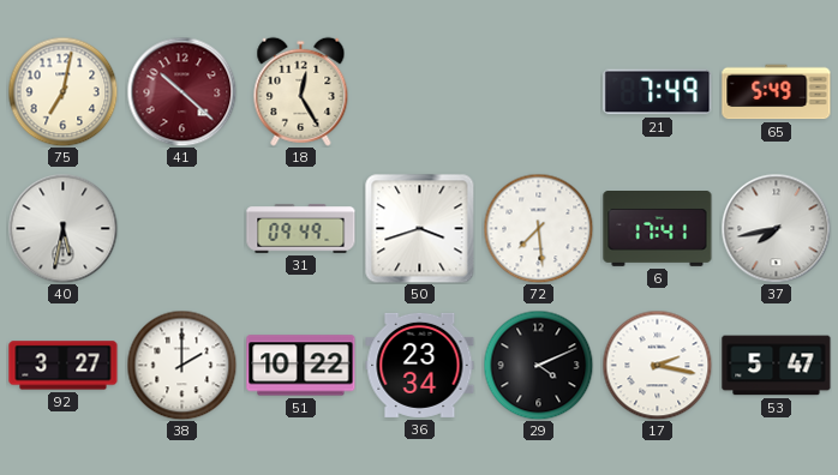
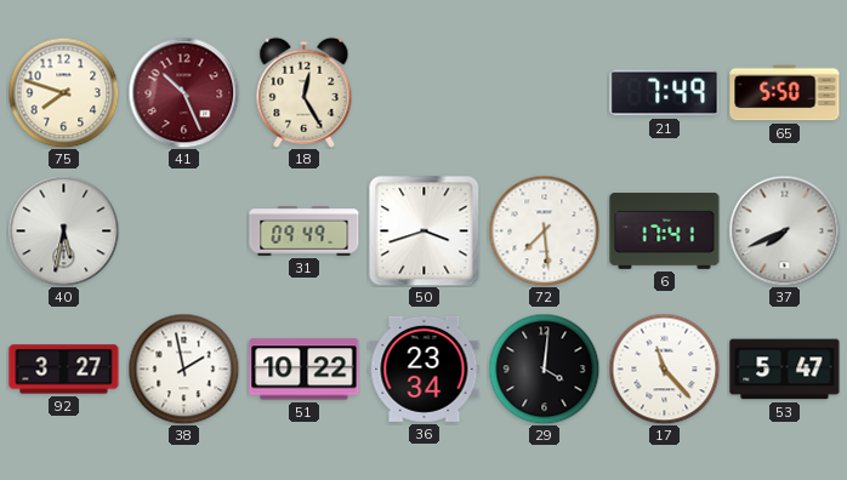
75: 7:02 -> 7:48 (63, 92)
41: 10:22 -> 10:26 (183, 92)
65: 5:49 -> 5:50 (785, 93)
37: 7:43 -> 7:41 (784, 230)
38: 2:00 -> 1:58 (183, 368)
29: 4:11 -> 4:01 (544, 368)
17: 2:17 -> 11:23 (664, 368)
